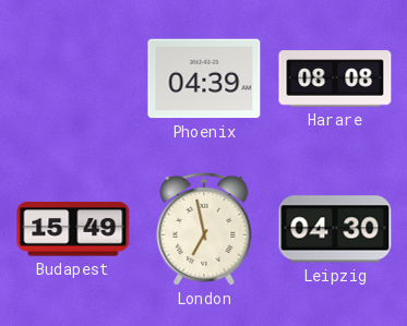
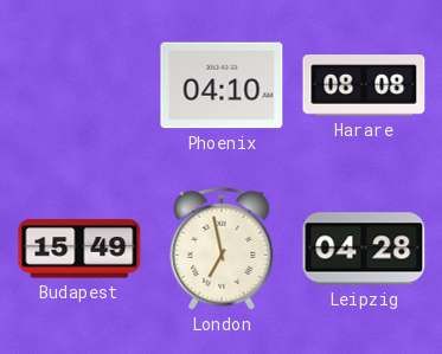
Phoenix: 04:39 -> 04:10 (222, 85)
Leipzig: 04:30 -> 04:28 (364, 249)
